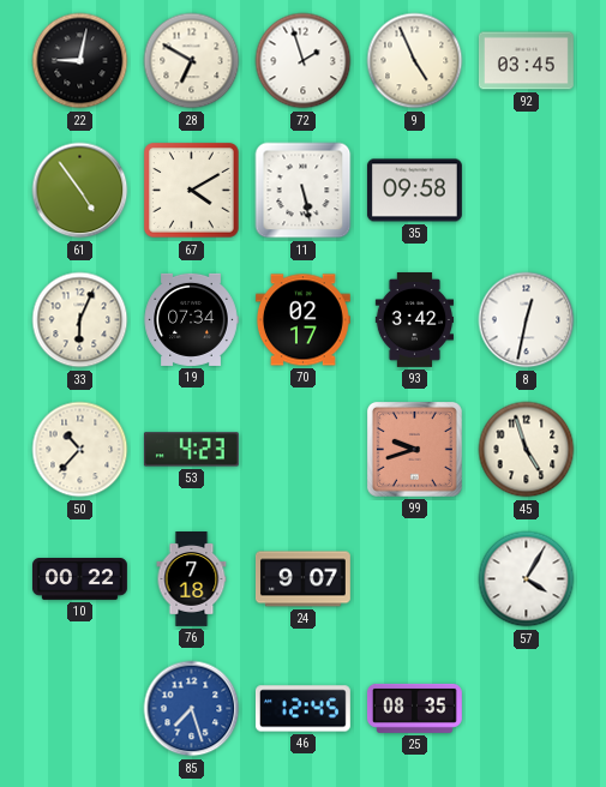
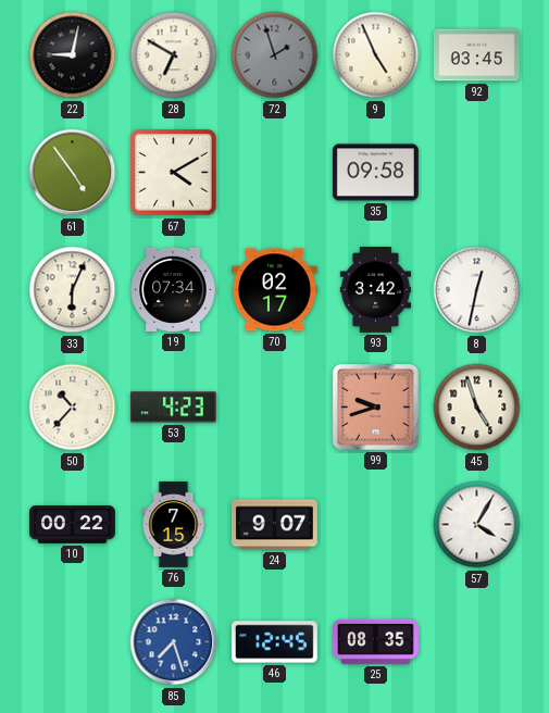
72 dial: white -> grey (275, 55)
11: 5:28 -> none (304, 191)
76: 7:18 -> 7:15 (174, 525)
